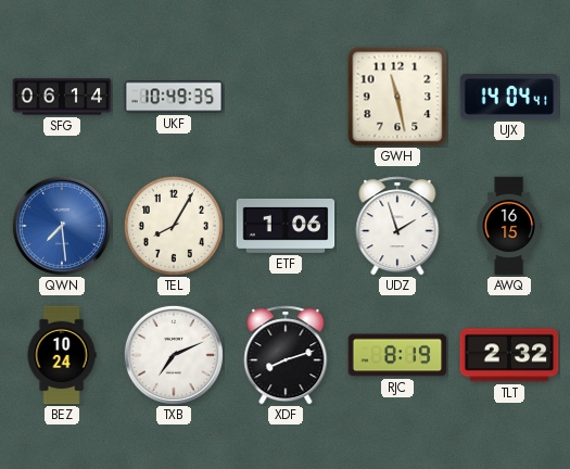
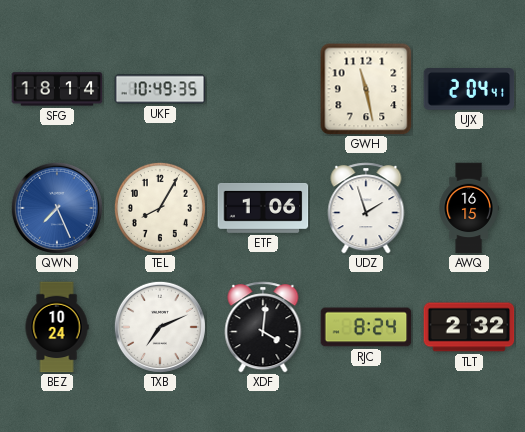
SFG: 06:14 -> 18:14 (57, 89)
UJX: 14:04 -> 2:04 (469, 89)
QWN: 7:29 -> 7:26 (57, 208)
XDF: 8:12 -> 4:01 (263, 327)
RJC: 8:19 -> 8:24 (366, 327)
